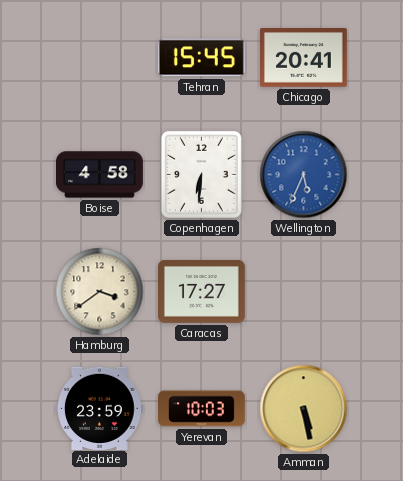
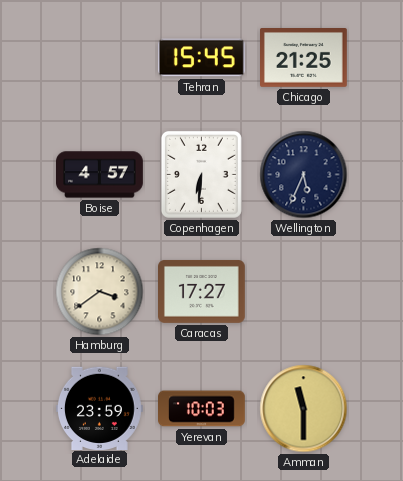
Chicago: 20:41 -> 21:25 (304, 58)
Boise: 4:58 -> 4:57 (100, 175)
Wellington dial: blue -> navy (304, 175)
Amman: 5:28 -> 11:30 (304, 409)
